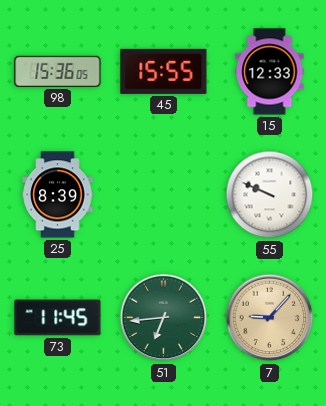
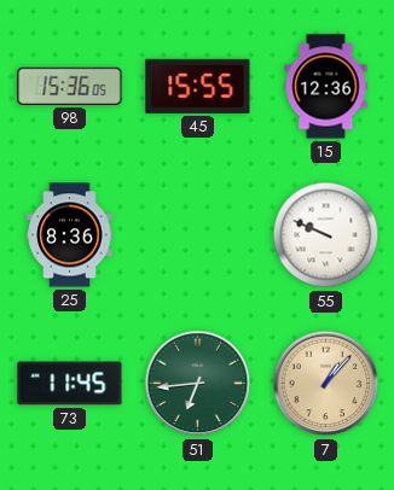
15: 12:33 -> 12:36 (326, 87)
25: 8:39 -> 8:36 (70, 235)
7: 9:07 -> 1:07 (326, 384)
